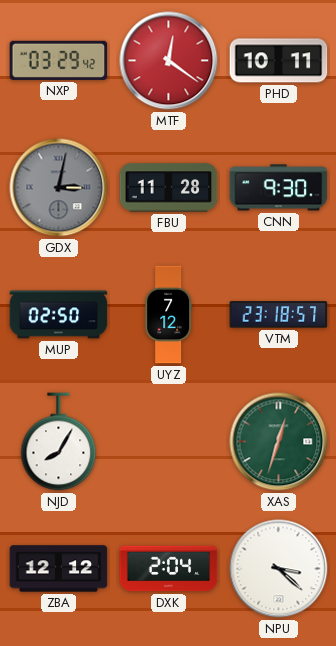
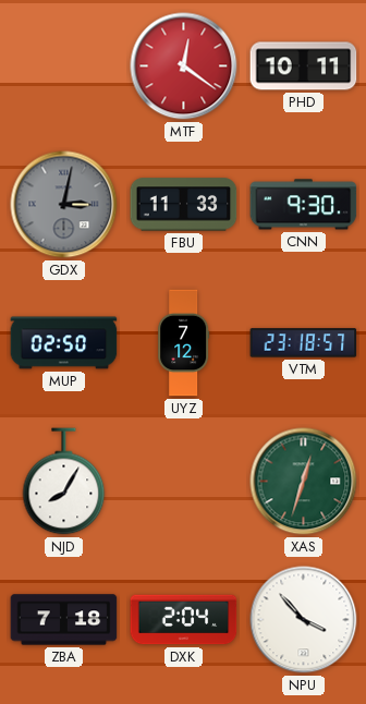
NXP: 03:29 -> none (59, 60)
FBU: 11:28 -> 11:33 (184, 205)
ZBA: 12:12 -> 7:18 (64, 620)
NPU: 3:22 -> 3:53 (304, 620)
